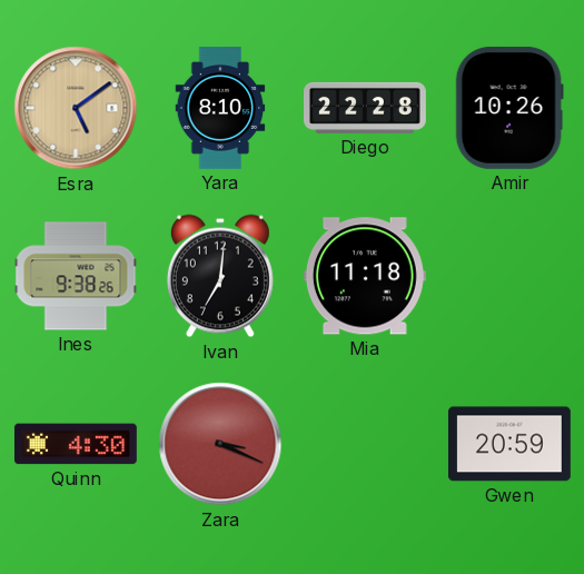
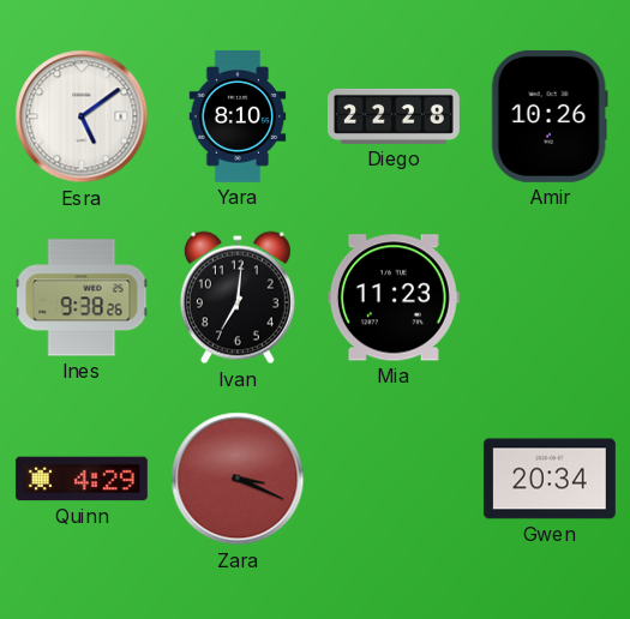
Esra dial: champagne -> white (82, 116)
Mia: 11:18 -> 11:23 (394, 298)
Quinn: 4:30 -> 4:29 (82, 479)
Gwen: 20:59 -> 20:34 (550, 479)
